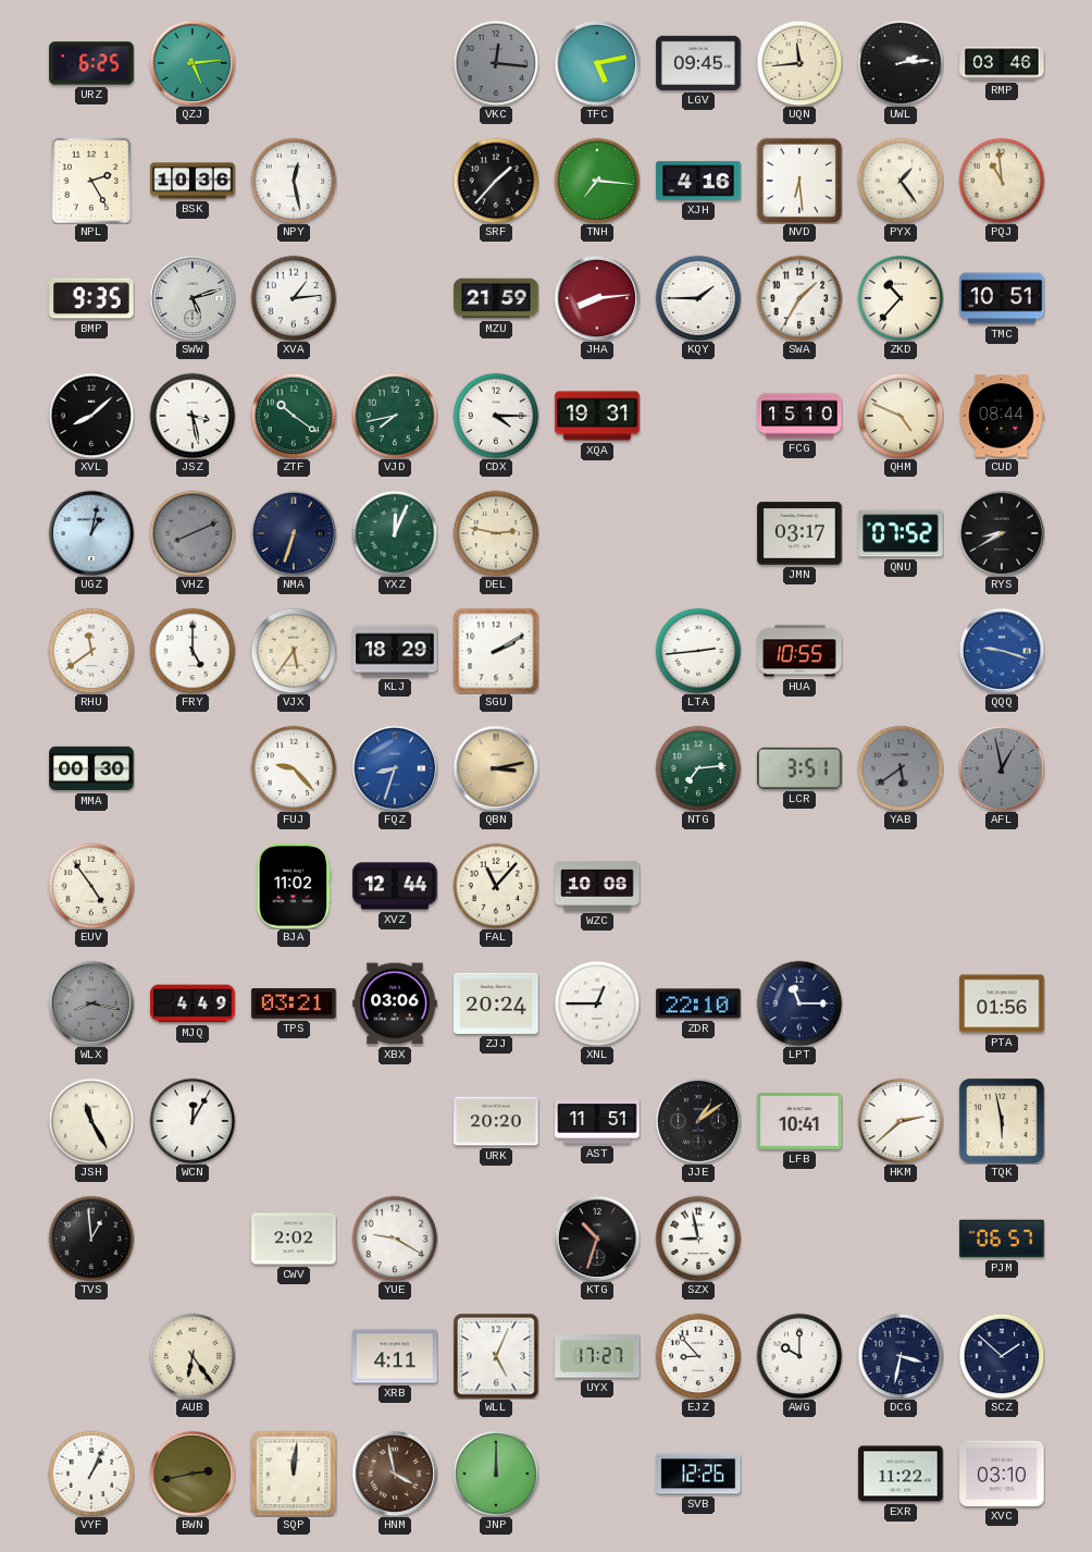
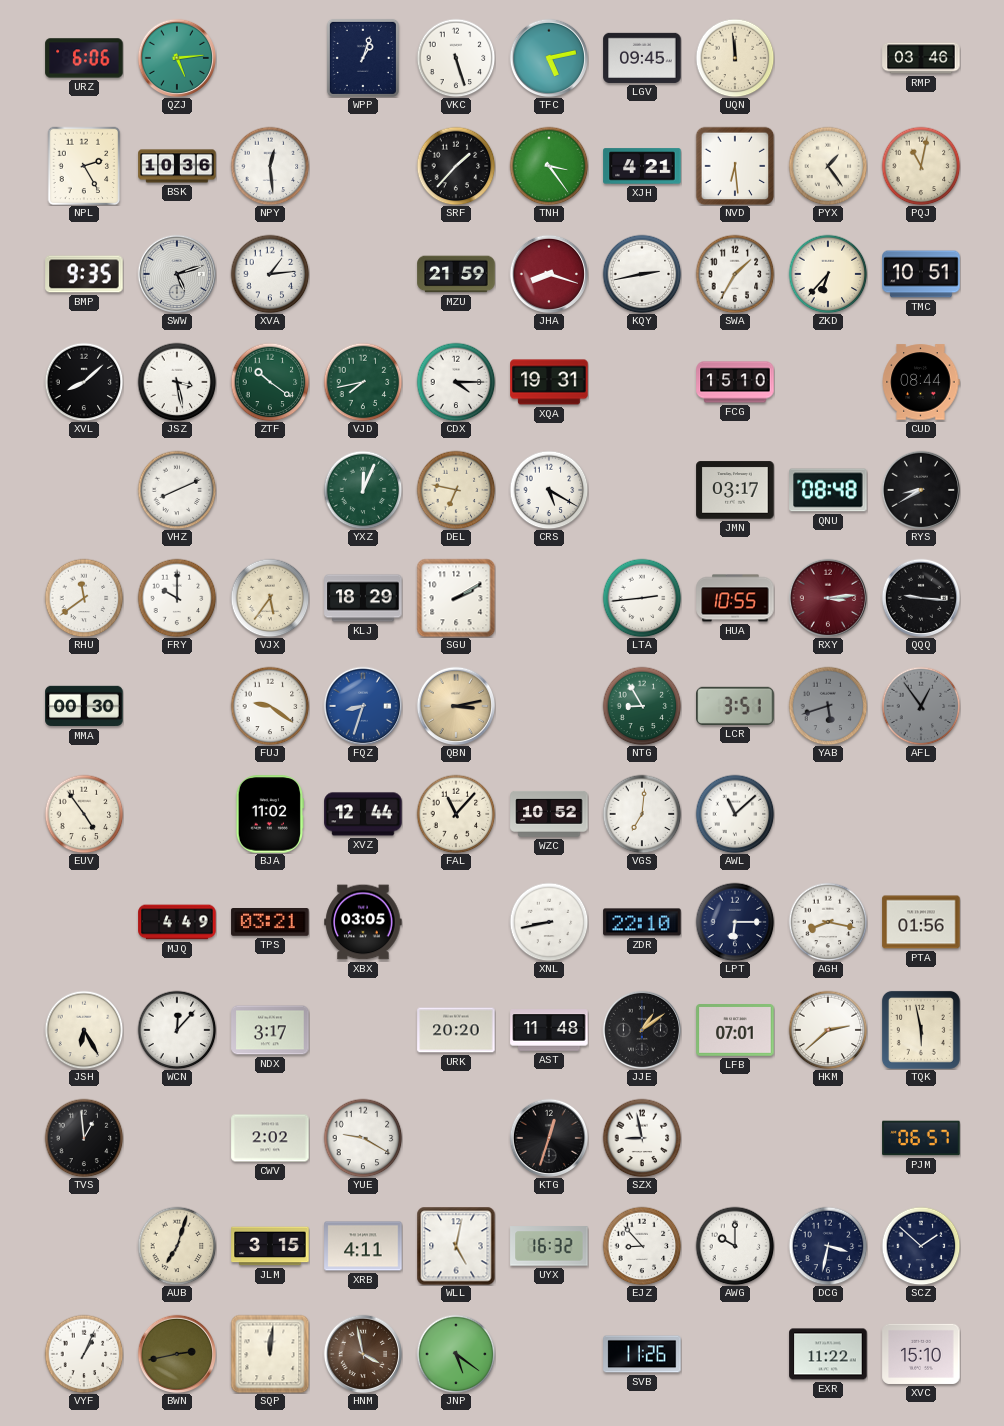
URZ: 6:25 -> 6:06 (84, 58)
WPP: none -> 1:03 (363, 58)
VKC: 12:16 -> 5:27 (456, 58)
VKC dial: grey -> white (456, 58)
UQN: 11:44 -> 11:59 (735, 58)
UWL: 2:14 -> none (901, 63)
NPY: 12:28 -> 12:29 (270, 166)
TNH: 7:16 -> 3:24 (549, 166)
XJH: 4:16 -> 4:21 (642, 166)
PQJ: 10:59 -> 11:02 (921, 166)
JHA: 8:14 -> 8:18 (548, 273)
KQY: 1:45 -> 2:43 (642, 274)
ZKD: 10:37 -> 6:37 (828, 274)
QHM: 4:49 -> none (901, 416)
UGZ: 1:02 -> none (90, 532)
VHZ dial: grey -> white (177, 490)
NMA: 6:33 -> none (293, 532)
DEL: 2:47 -> 6:47 (456, 490)
CRS: none -> 5:20 (549, 490)
QNU: 07:52 -> 08:48 (828, 490)
FRY: 5:00 -> 10:00 (177, 598)
RXY: none -> 3:14 (827, 597)
QQQ: 9:18 -> 9:16 (920, 597)
QQQ dial: blue -> black (920, 597)
FUJ: 9:23 -> 9:21 (270, 706)
NTG: 7:14 -> 8:55 (642, 706)
YAB: 5:39 -> 5:42 (828, 706)
AFL: 12:58 -> 12:54 (921, 706)
WZC: 10:08 -> 10:52 (549, 814)
VGS: none -> 7:01 (642, 814)
AWL: none -> 11:08 (735, 814)
WLX: 8:17 -> none (90, 1002)
XBX: 03:06 -> 03:05 (363, 922)
ZJJ: 20:24 -> none (496, 1003)
XNL: 12:45 -> 8:43 (549, 922)
LPT: 11:15 -> 6:15 (735, 922)
AGH: none -> 8:17 (828, 922)
JSH: 11:25 -> 6:25 (84, 1030)
WCN: 12:05 -> 12:07 (177, 1030)
NDX: none -> 3:17 (270, 1030)
AST: 11:51 -> 11:48 (549, 1030)
LFB: 10:41 -> 07:01 (735, 1031)
KTG: 10:33 -> 12:33 (548, 1137)
AUB: 6:24 -> 7:03 (177, 1246)
JLM: none -> 3:15 (270, 1246)
WLL: 5:04 -> 5:02 (456, 1246)
UYX: 17:27 -> 16:32 (549, 1246)
JNP: 12:00 -> 5:21 (456, 1354)
SVB: 12:26 -> 11:26 (642, 1354)
XVC: 03:10 -> 15:10 (921, 1354)
